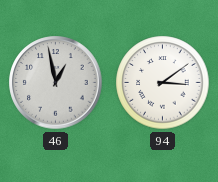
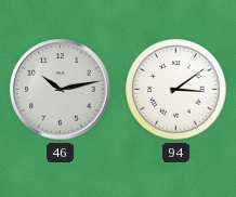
46: 12:58 -> 10:13 (61, 90)
